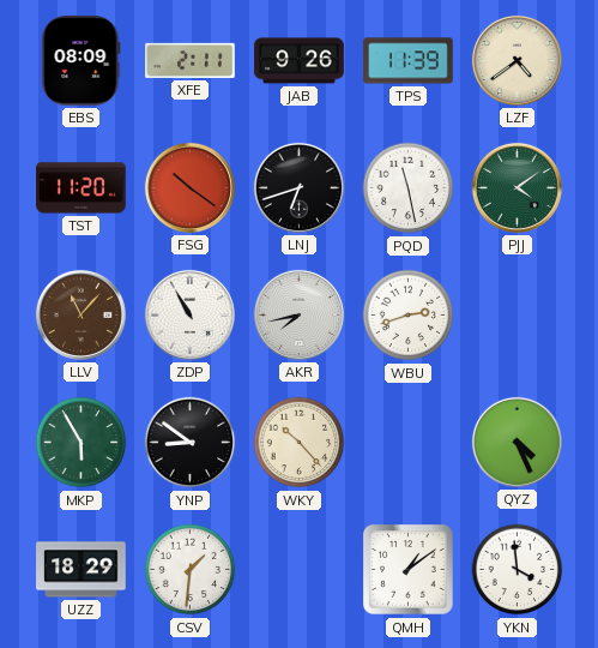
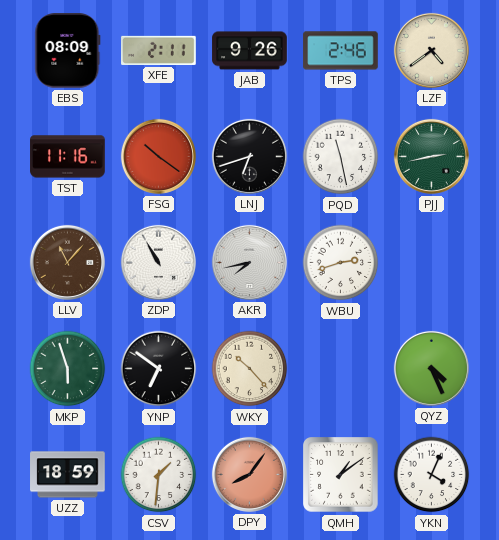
TPS: 11:39 -> 2:46 (341, 51)
TST: 11:20 -> 11:16 (68, 157)
PJJ: 4:09 -> 2:43 (431, 156)
MKP: 5:55 -> 5:57 (68, 369)
YNP: 8:51 -> 6:51 (159, 369)
UZZ: 18:29 -> 18:59 (68, 475)
DPY: none -> 8:06 (249, 474)
YKN: 3:59 -> 4:04 (432, 475)
